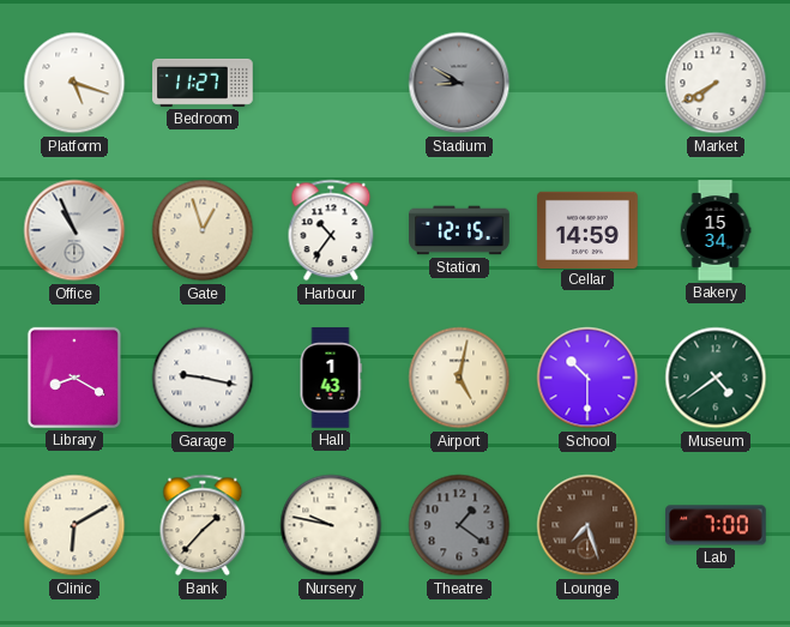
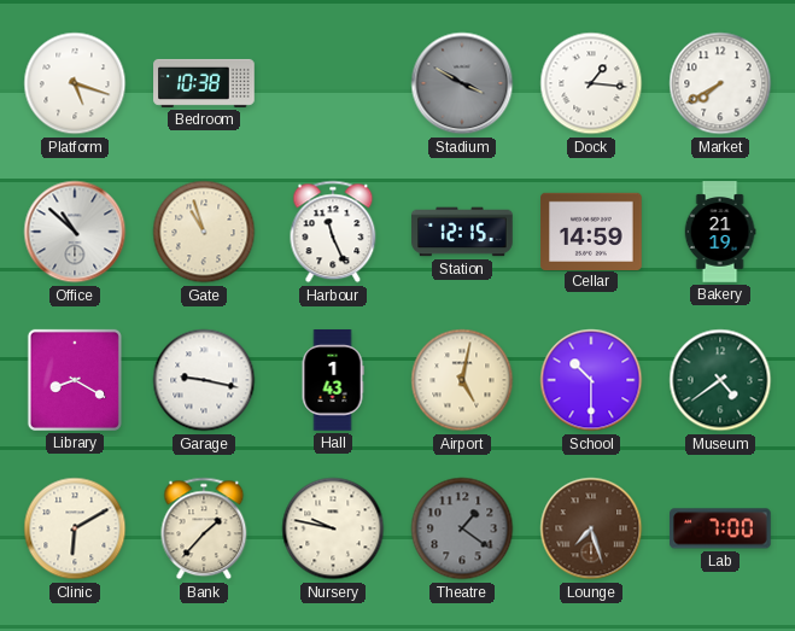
Bedroom: 11:27 -> 10:38 (204, 83)
Stadium: 8:50 -> 3:50 (462, 83)
Dock: none -> 1:16 (591, 83)
Office: 10:56 -> 10:52 (75, 232)
Gate: 12:57 -> 10:57 (204, 232)
Harbour: 10:36 -> 11:26 (333, 232)
Bakery: 15:34 -> 21:19 (720, 232)
